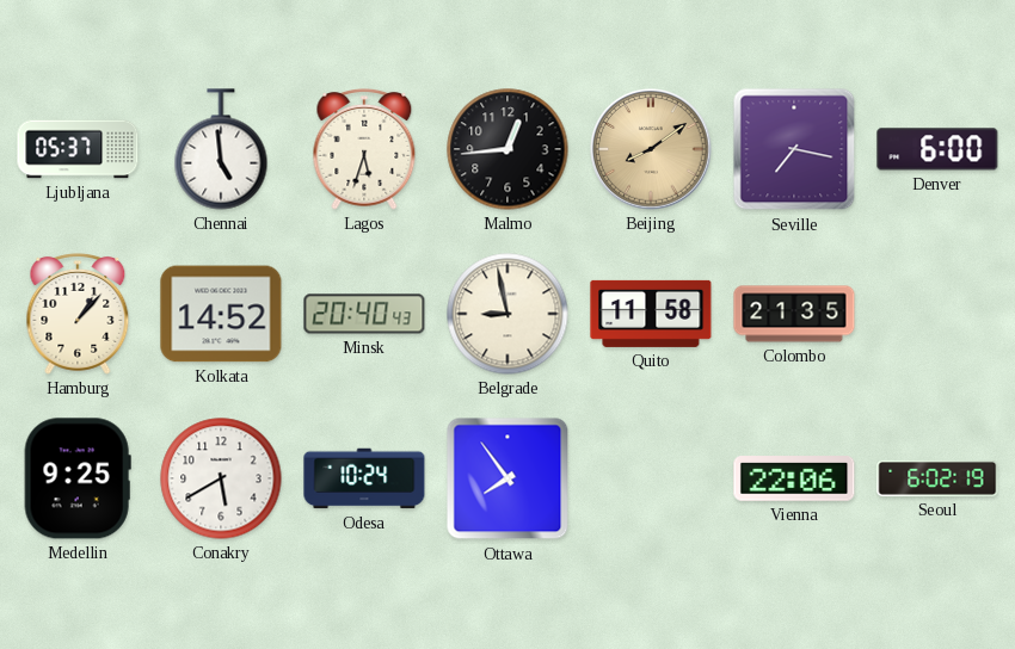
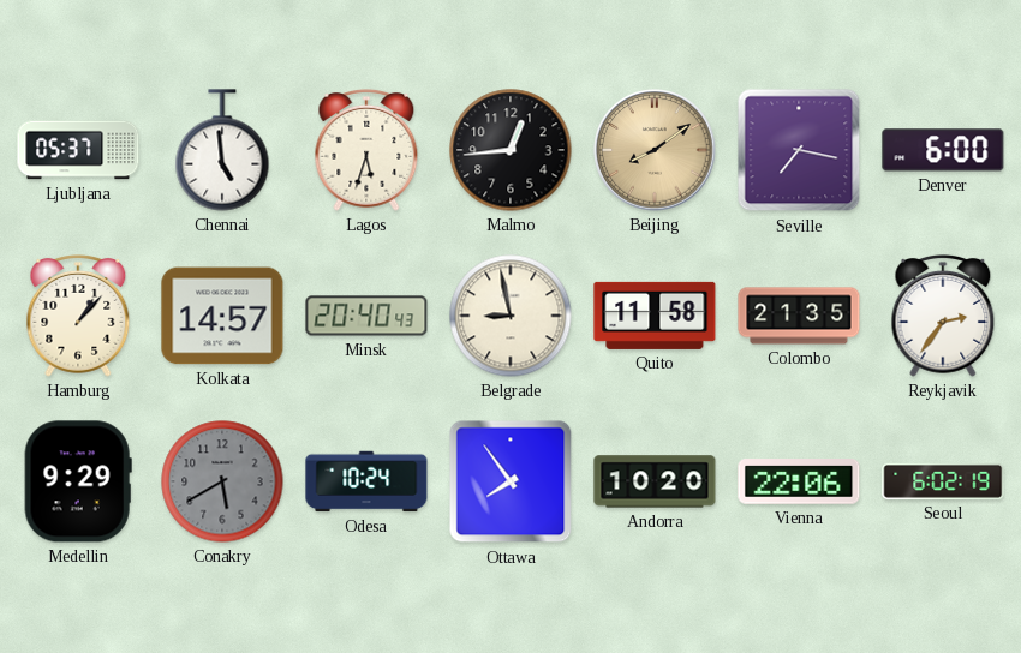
Kolkata: 14:52 -> 14:57 (222, 316)
Reykjavik: none -> 2:36 (943, 316)
Medellin: 9:25 -> 9:29 (78, 481)
Conakry dial: white -> grey (222, 481)
Andorra: none -> 10:20 (655, 481)
